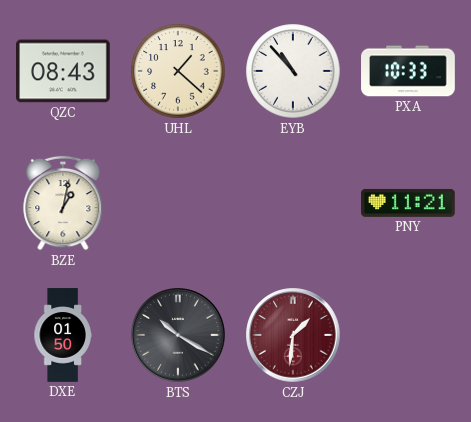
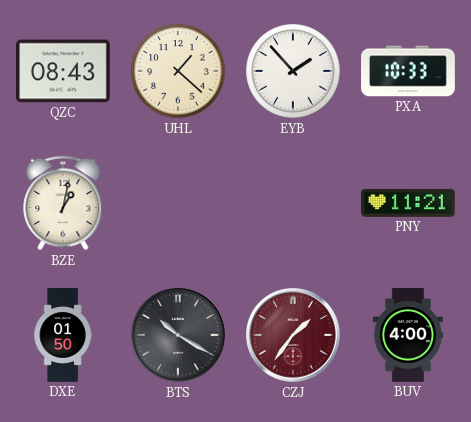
EYB: 10:53 -> 1:53 (293, 71)
CZJ: 1:31 -> 1:36 (293, 335)
BUV: none -> 4:00 (408, 335)
